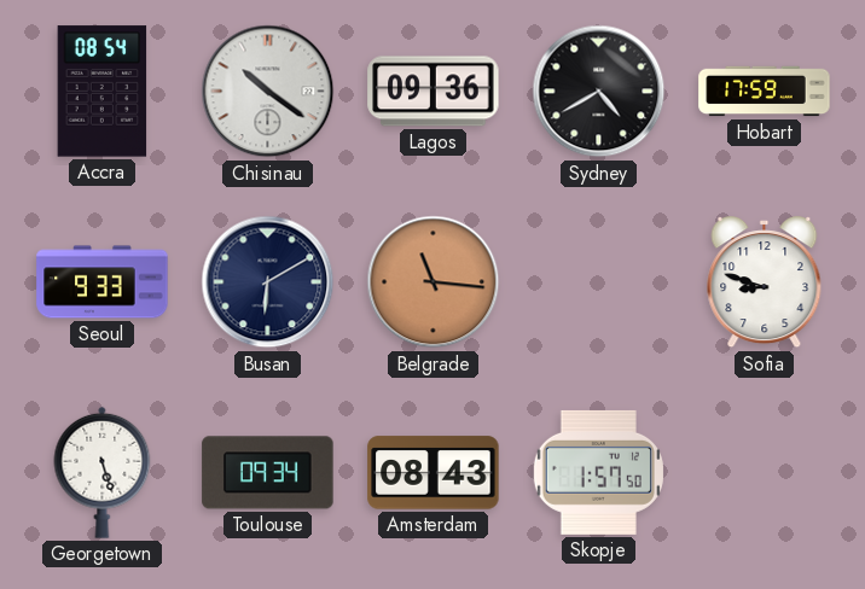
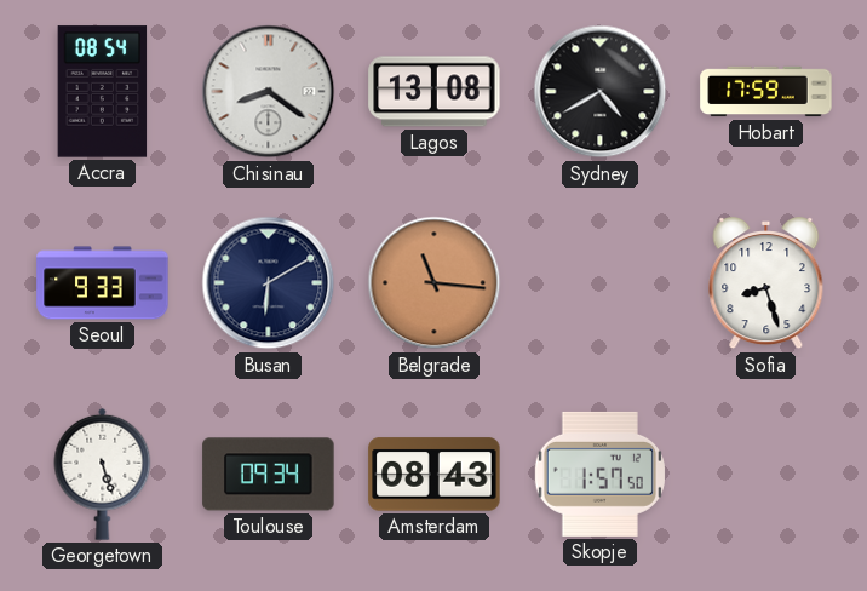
Chisinau: 10:21 -> 8:21 (269, 92)
Lagos: 09:36 -> 13:08 (435, 92)
Sofia: 8:48 -> 8:27 (766, 283)
